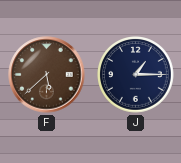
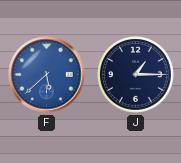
F dial: brown -> blue (47, 75)
